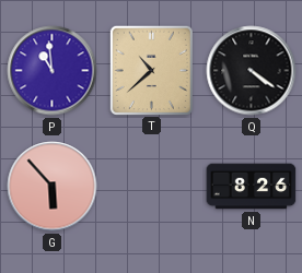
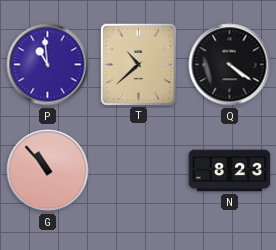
G: 5:53 -> 10:53 (48, 171)
N: 8:26 -> 8:23 (230, 171)
